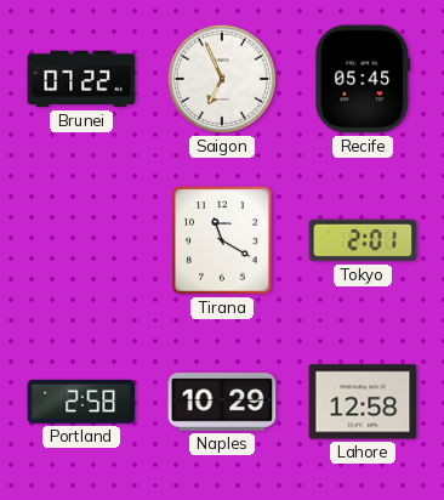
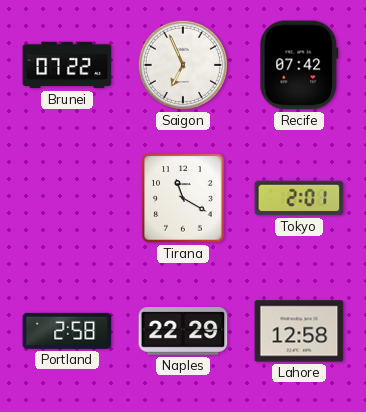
Recife: 05:45 -> 07:42 (299, 65)
Naples: 10:29 -> 22:29 (183, 331)
